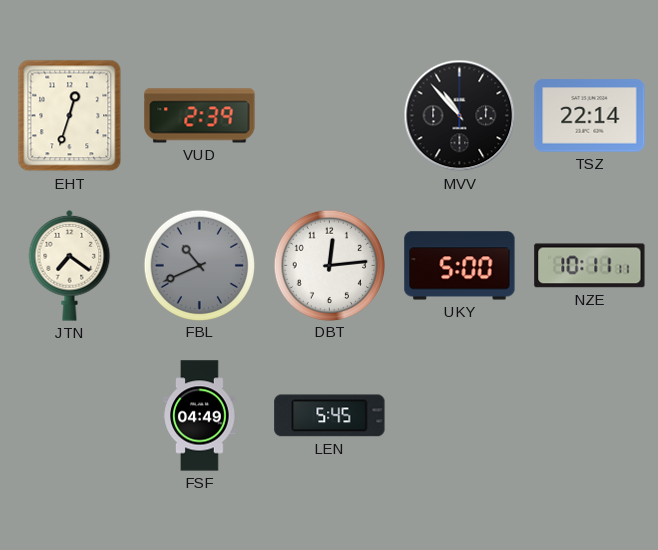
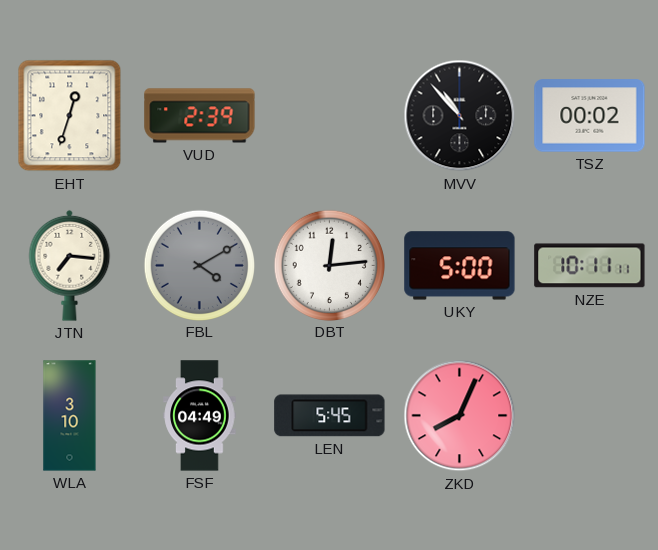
TSZ: 22:14 -> 00:02 (590, 116)
JTN: 7:21 -> 7:16 (70, 265)
FBL: 10:41 -> 4:10 (199, 265)
WLA: none -> 3:10 (70, 416)
ZKD: none -> 8:04 (460, 416)
